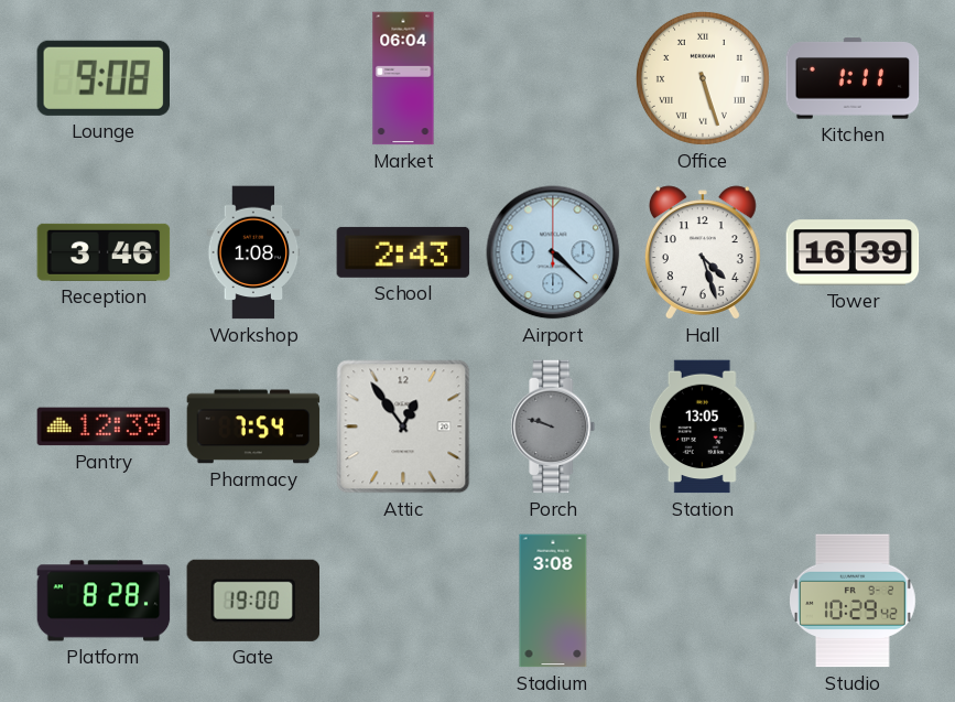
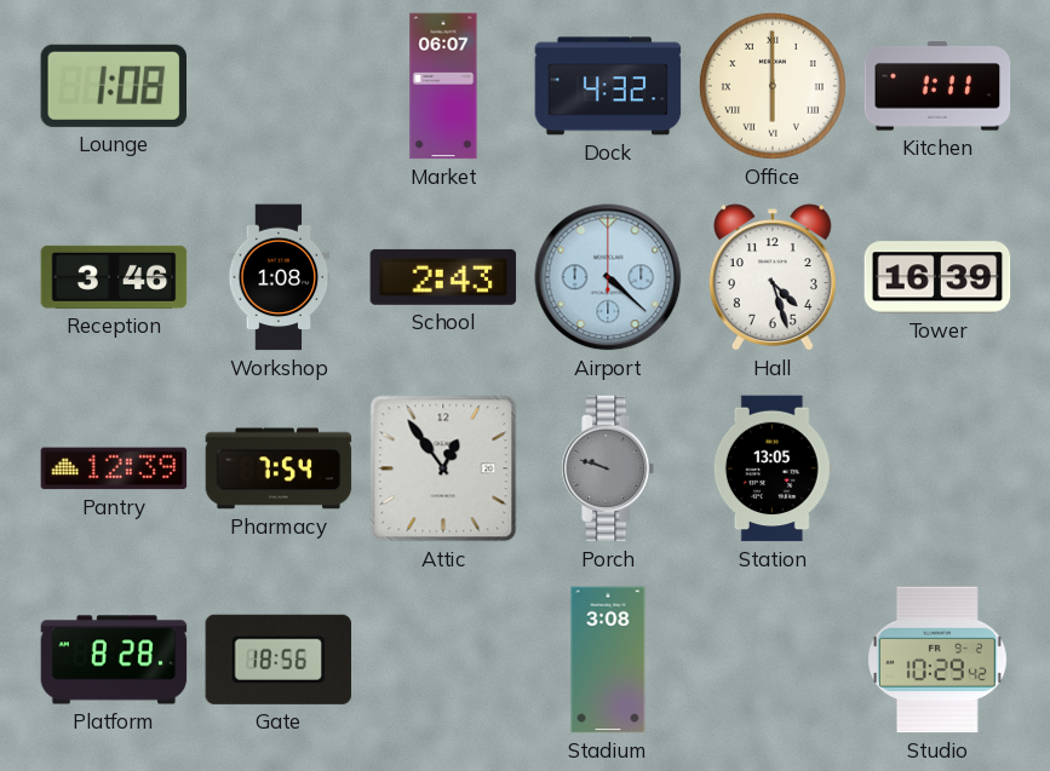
Lounge: 9:08 -> 1:08 (113, 86)
Market: 06:04 -> 06:07 (443, 86)
Dock: none -> 4:32 (608, 86)
Office: 5:27 -> 6:00 (773, 86)
Gate: 19:00 -> 18:56 (279, 660)
